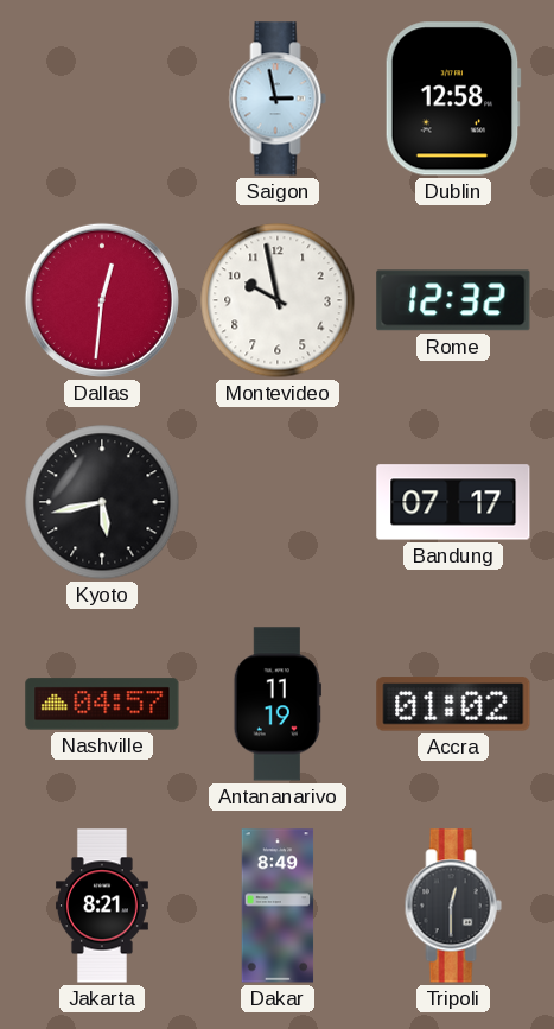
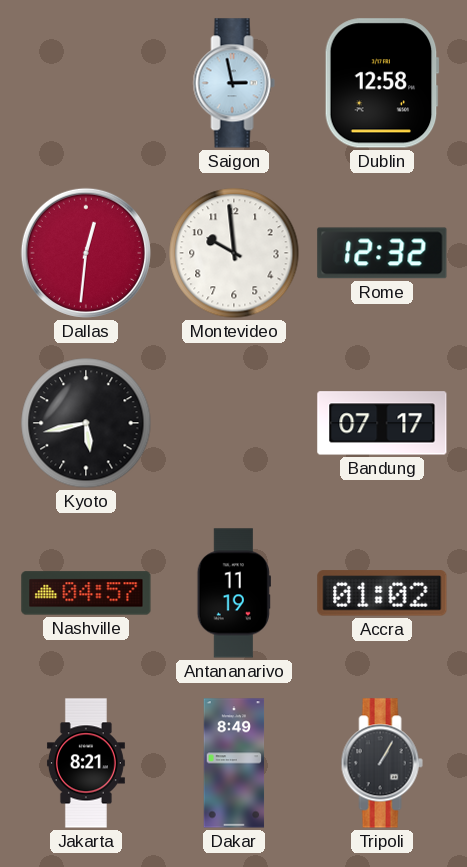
Montevideo: 9:58 -> 9:59 (234, 253)
Tripoli: 12:30 -> 1:05 (382, 763)
